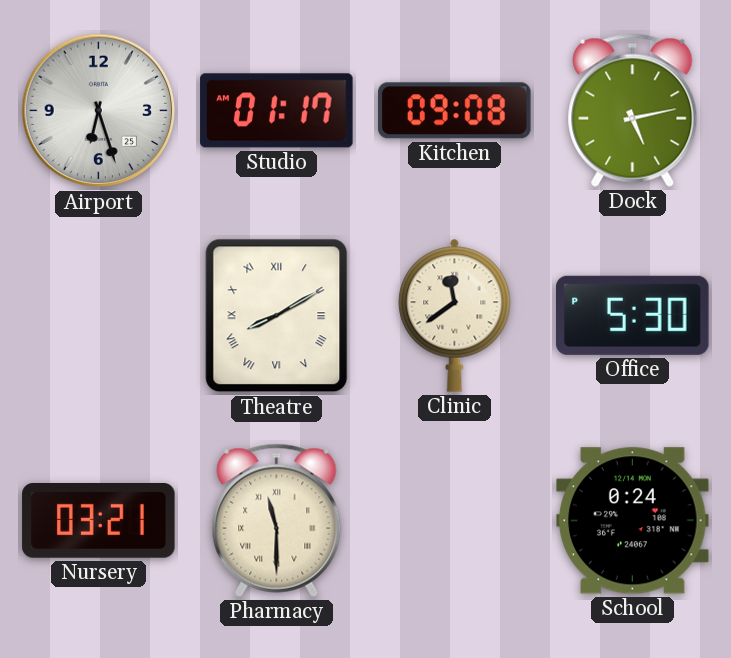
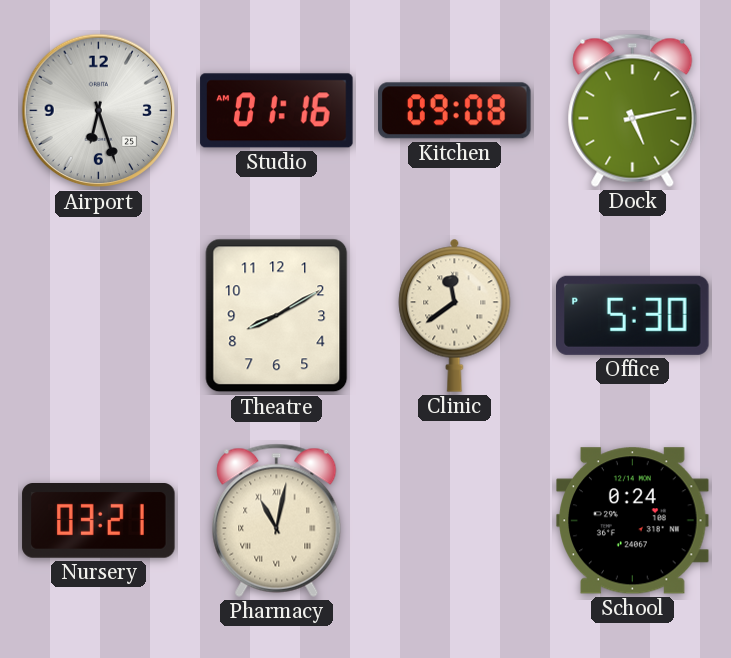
Studio: 01:17 -> 01:16 (277, 111)
Theatre numerals: Roman -> Arabic (277, 316)
Pharmacy: 11:30 -> 11:02 (277, 520)
